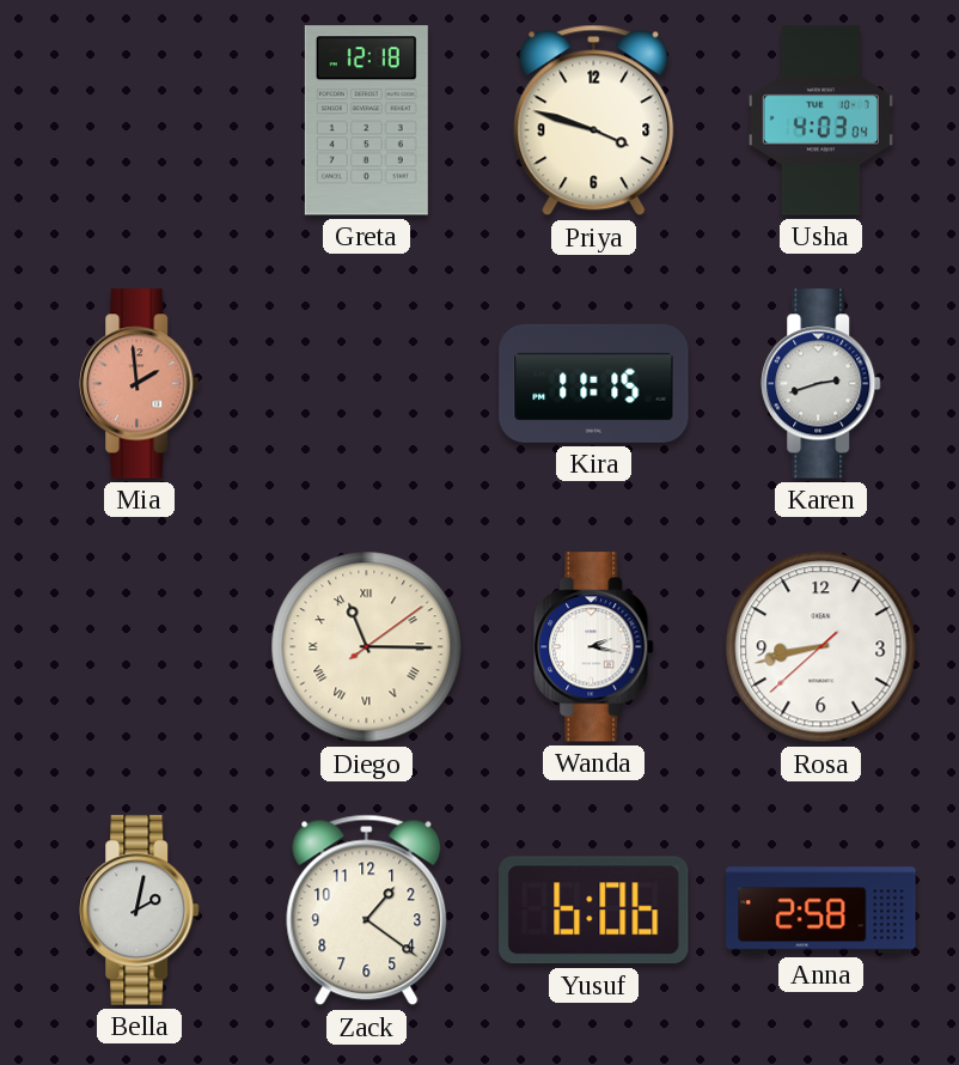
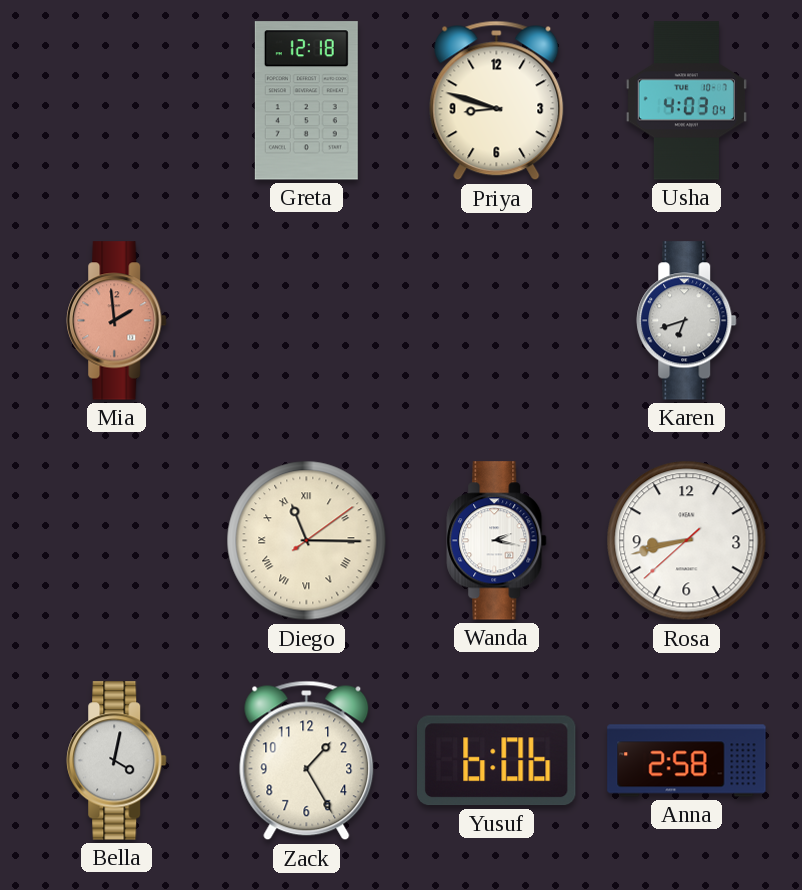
Priya: 3:48 -> 8:48 (497, 101)
Kira: 11:15 -> none (594, 383)
Karen: 2:42 -> 6:42 (687, 321)
Bella: 2:02 -> 4:02 (117, 761)
Zack: 1:21 -> 1:25 (307, 761)
